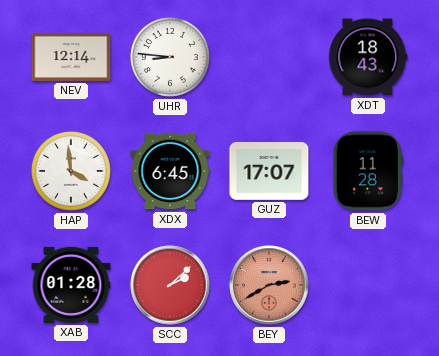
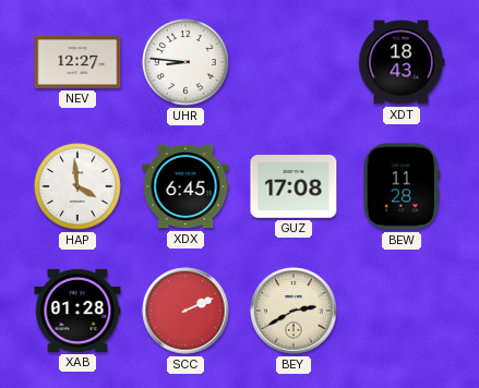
NEV: 12:14 -> 12:27 (77, 62)
GUZ: 17:07 -> 17:08 (294, 187)
SCC: 2:08 -> 2:11 (185, 311)
BEY dial: salmon -> cream (294, 311)
